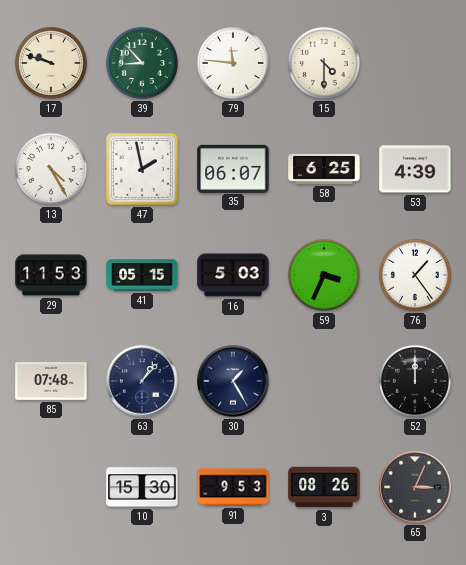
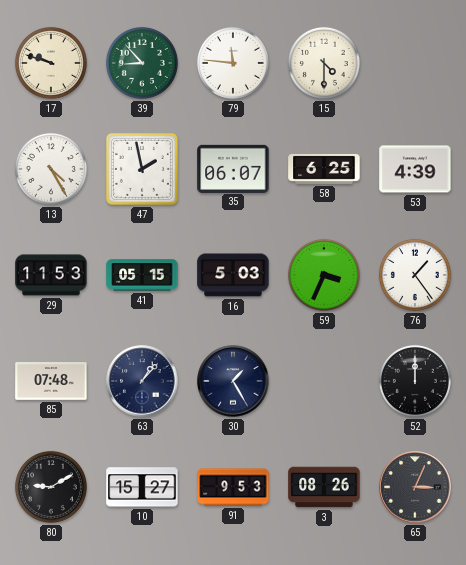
80: none -> 9:10 (51, 487)
10: 15:30 -> 15:27 (142, 487)
